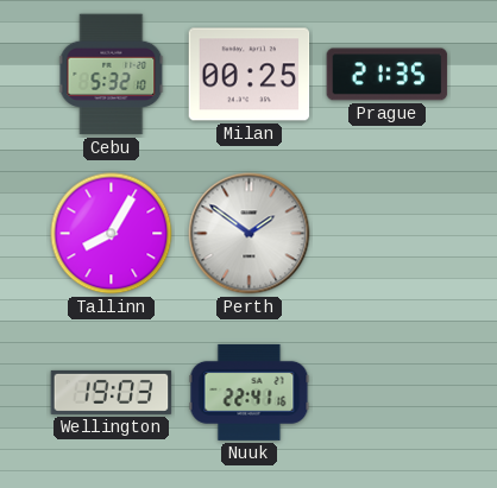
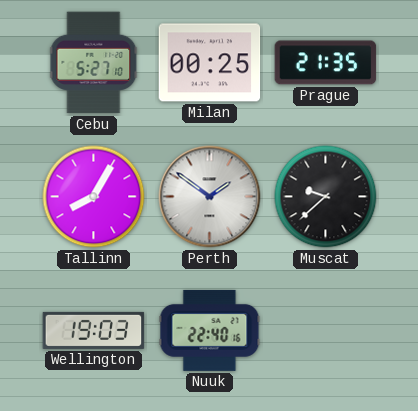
Cebu: 5:32 -> 5:27 (94, 63)
Muscat: none -> 9:38 (326, 197)
Nuuk: 22:41 -> 22:40 (210, 330)
